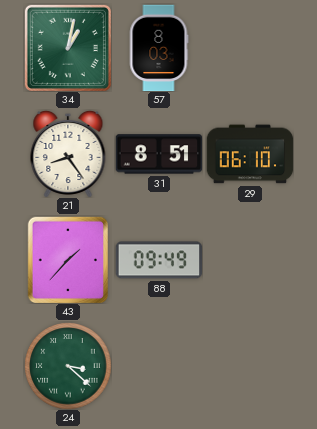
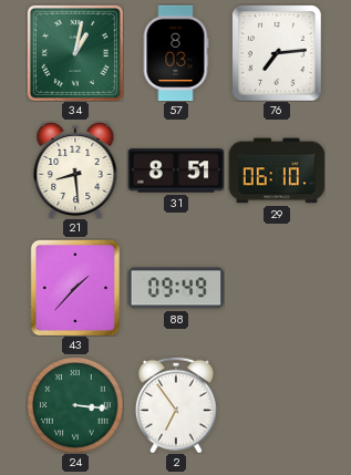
76: none -> 7:14 (278, 53)
21: 8:24 -> 8:29 (75, 171)
24: 3:22 -> 3:16 (75, 405)
2: none -> 6:54 (176, 405)
